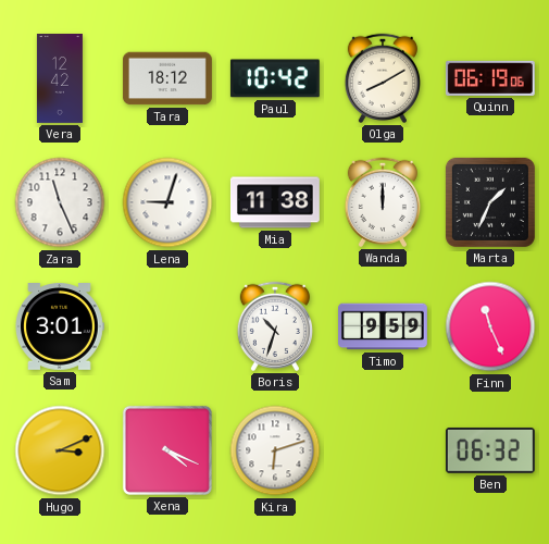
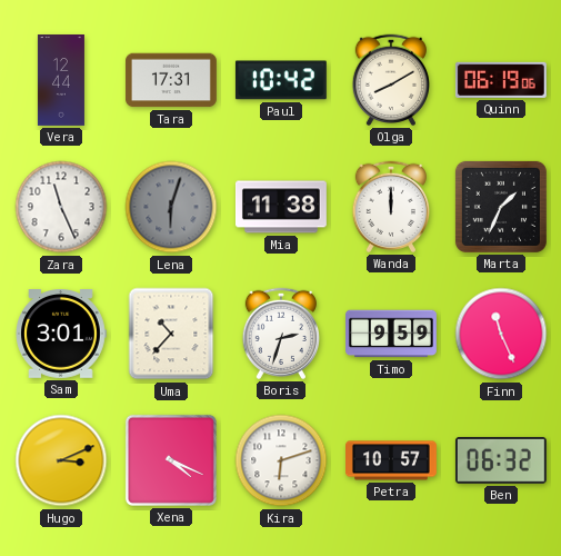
Vera: 12:42 -> 12:44 (61, 81)
Tara: 18:12 -> 17:31 (171, 80)
Lena: 9:03 -> 6:03 (171, 207)
Lena dial: white -> grey (171, 207)
Uma: none -> 10:37 (171, 334)
Boris: 10:33 -> 2:33 (280, 334)
Petra: none -> 10:57 (392, 460)
